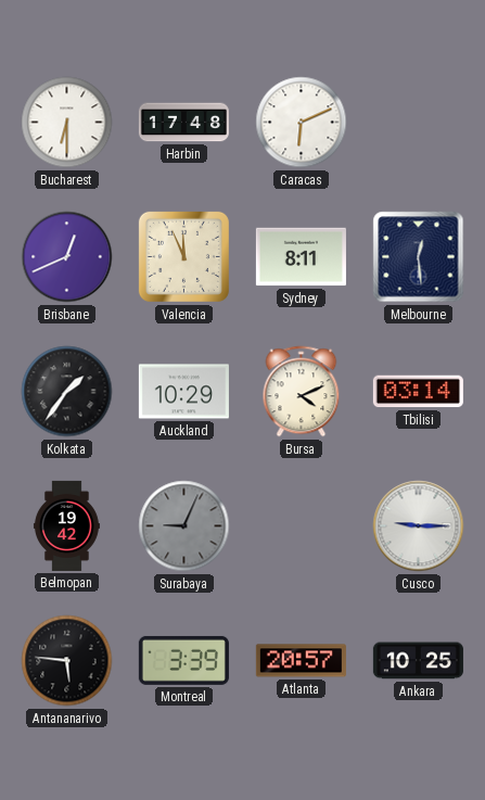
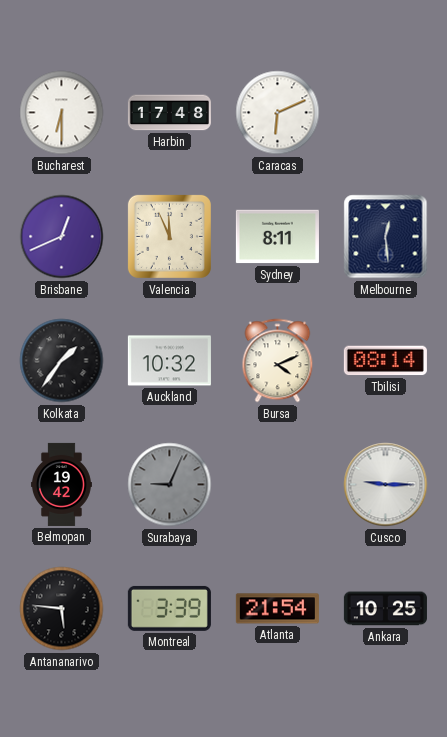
Auckland: 10:29 -> 10:32 (169, 361)
Tbilisi: 03:14 -> 08:14 (385, 361)
Atlanta: 20:57 -> 21:54 (277, 609)
